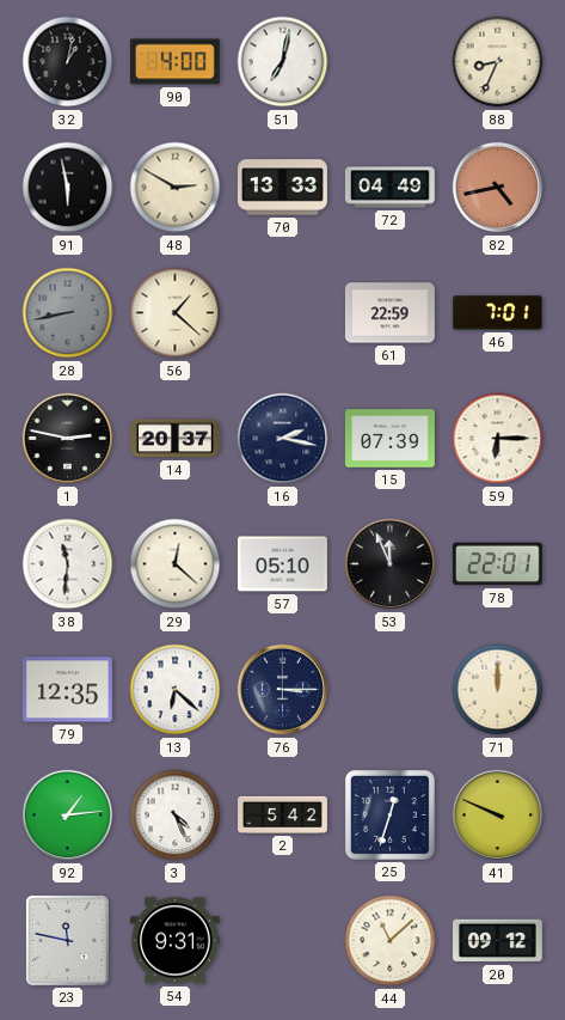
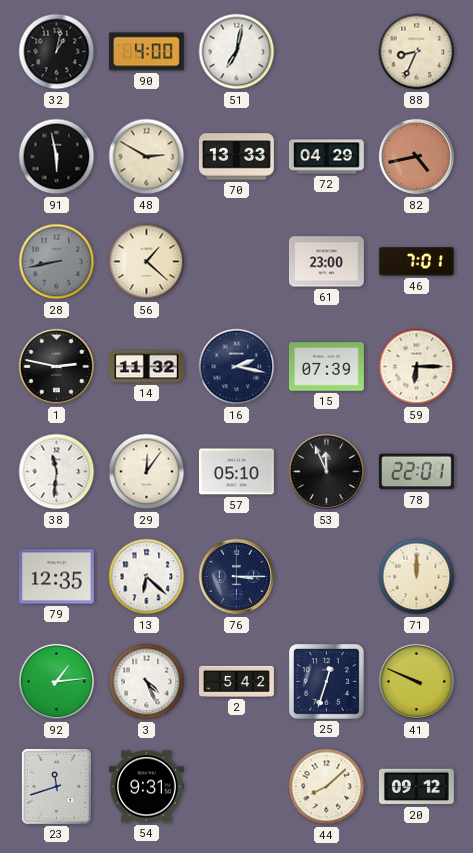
72: 04:49 -> 04:29 (326, 157)
61: 22:59 -> 23:00 (326, 262)
14: 20:37 -> 11:32 (146, 367)
29: 12:22 -> 12:06 (147, 472)
23: 11:47 -> 11:42 (56, 786)
44: 11:08 -> 8:08 (327, 787)
